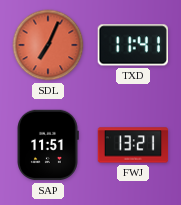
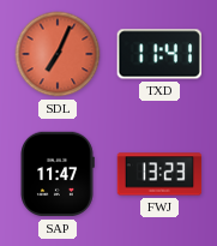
SAP: 11:51 -> 11:47 (58, 174)
FWJ: 13:21 -> 13:23 (159, 174)
